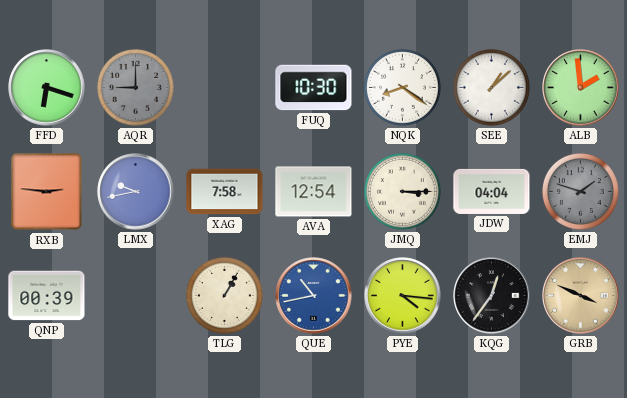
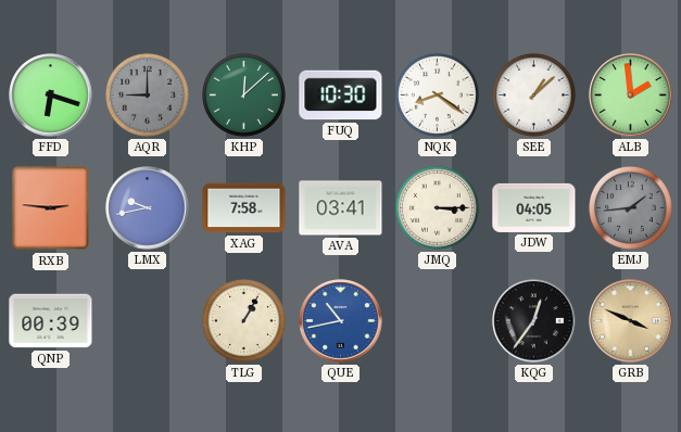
KHP: none -> 12:08 (243, 94)
AVA: 12:54 -> 03:41 (341, 208)
JDW: 04:04 -> 04:05 (534, 207)
EMJ: 1:48 -> 1:44 (630, 207)
PYE: 4:16 -> none (403, 296)
